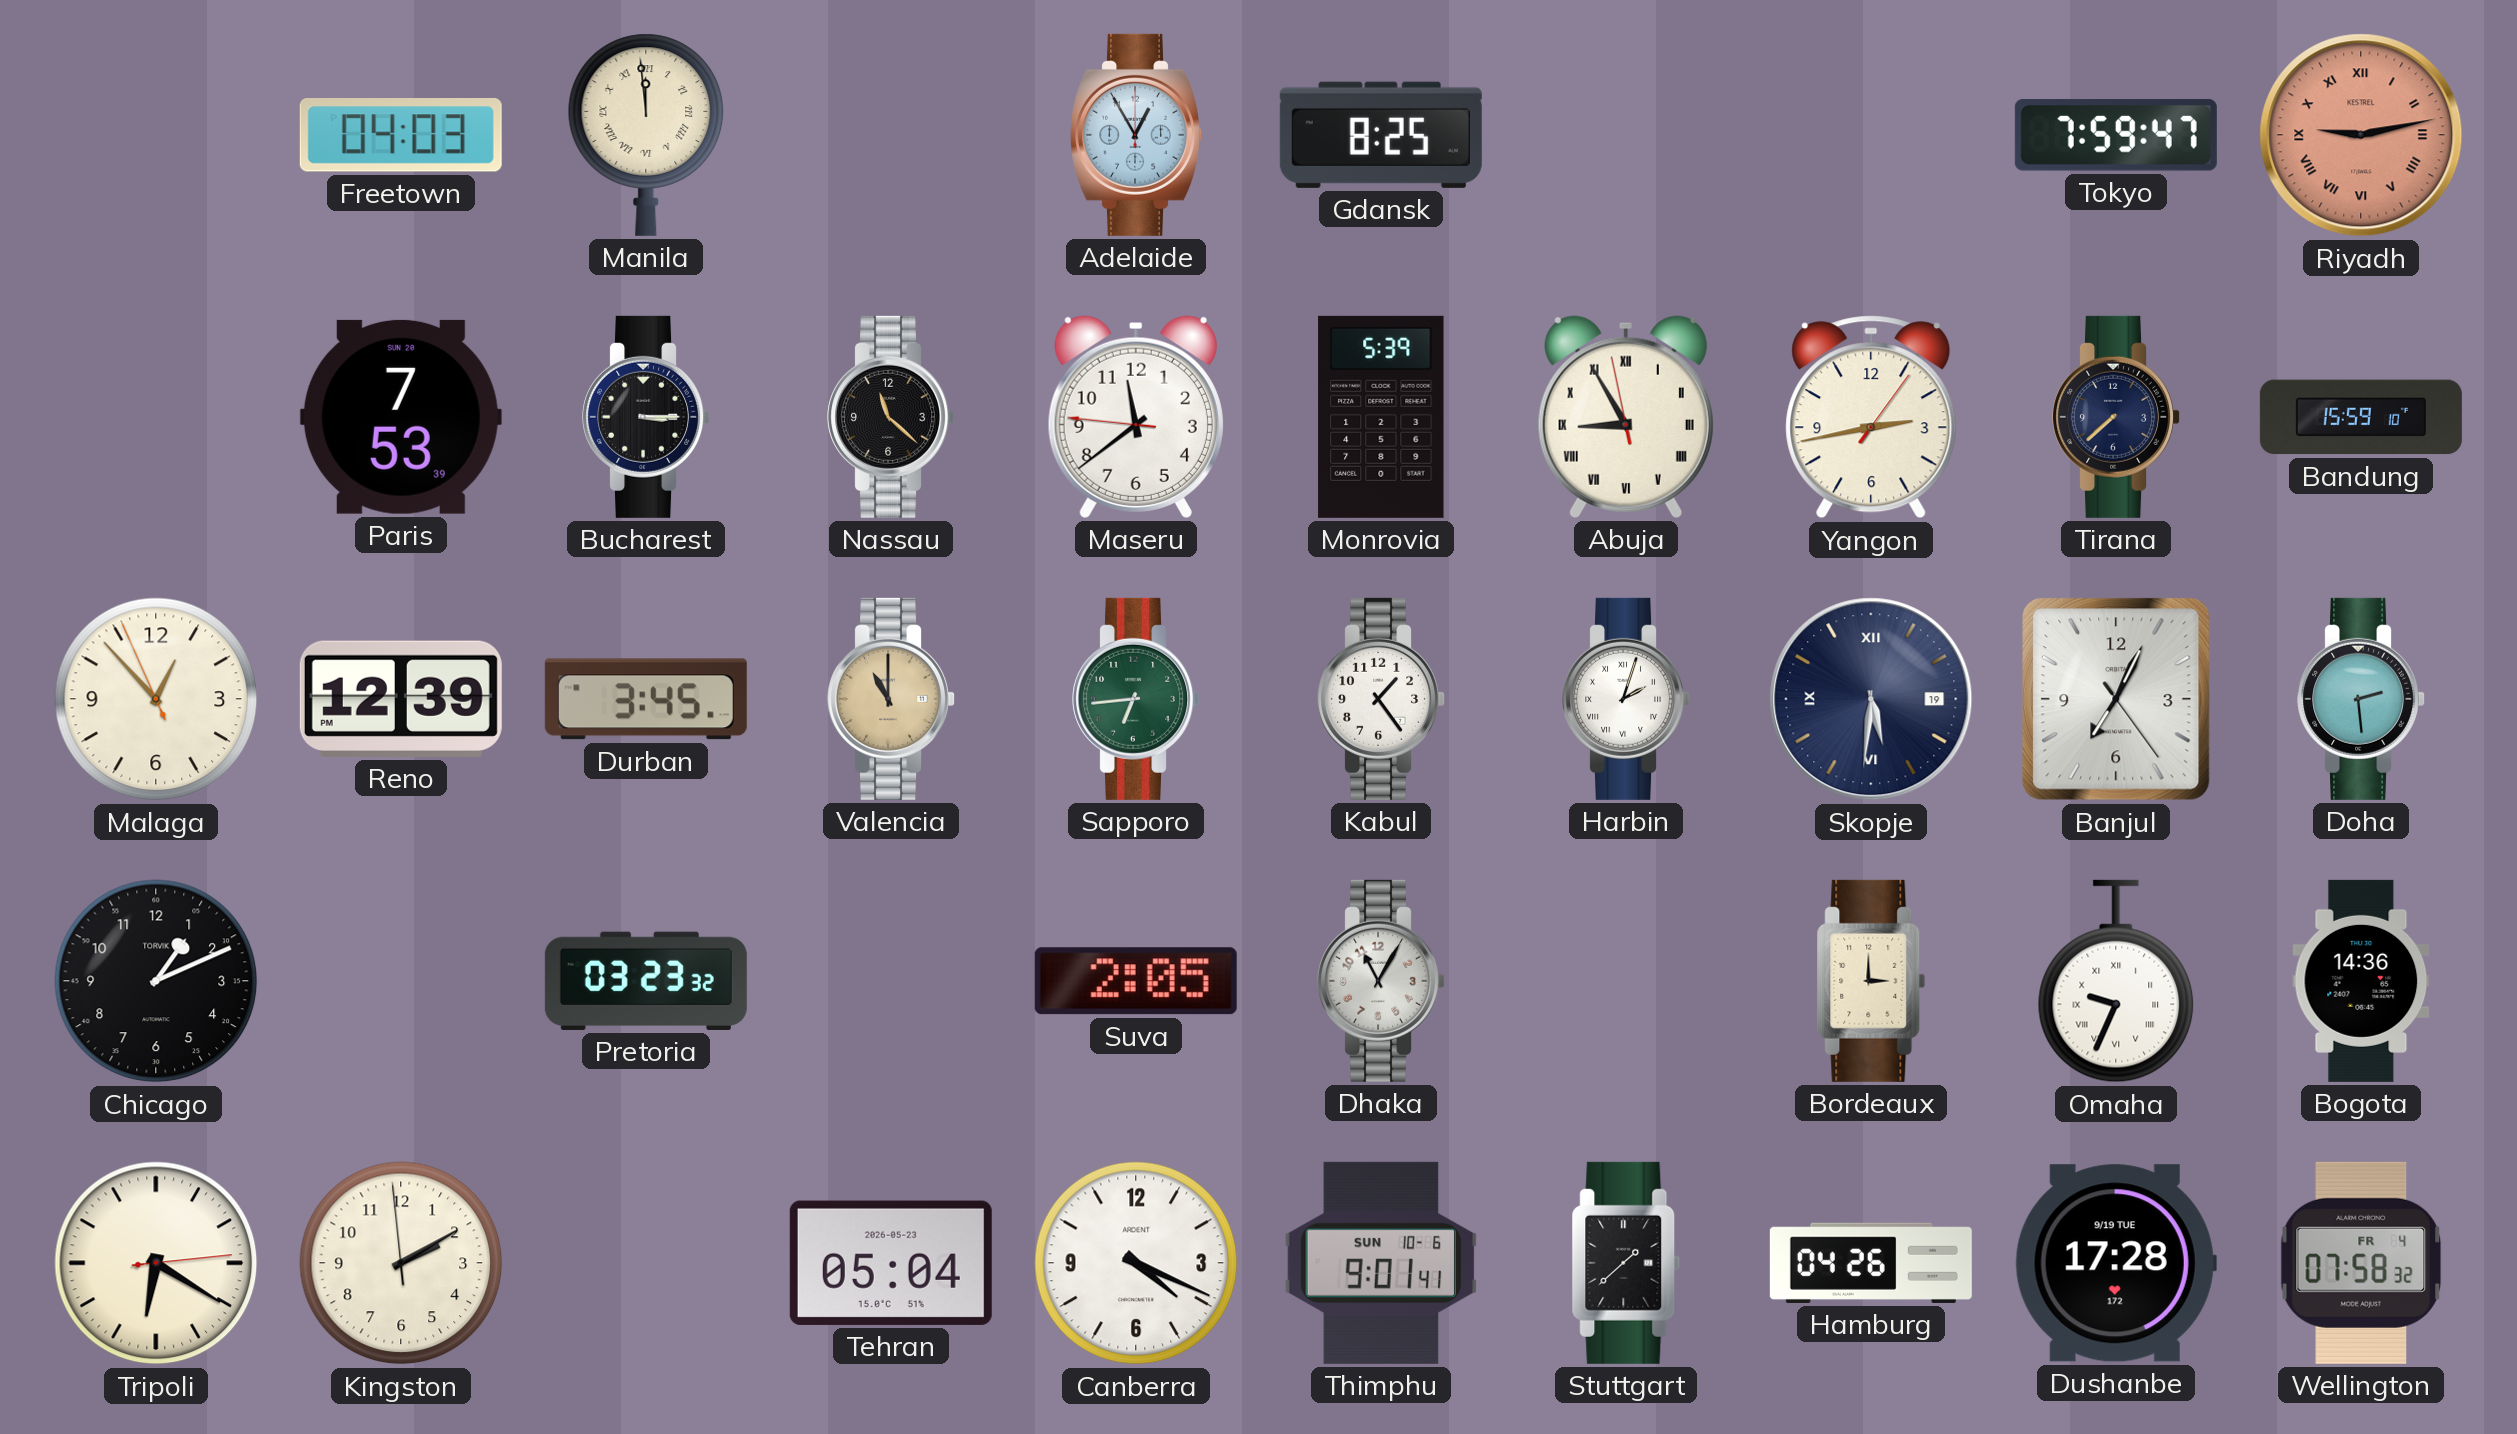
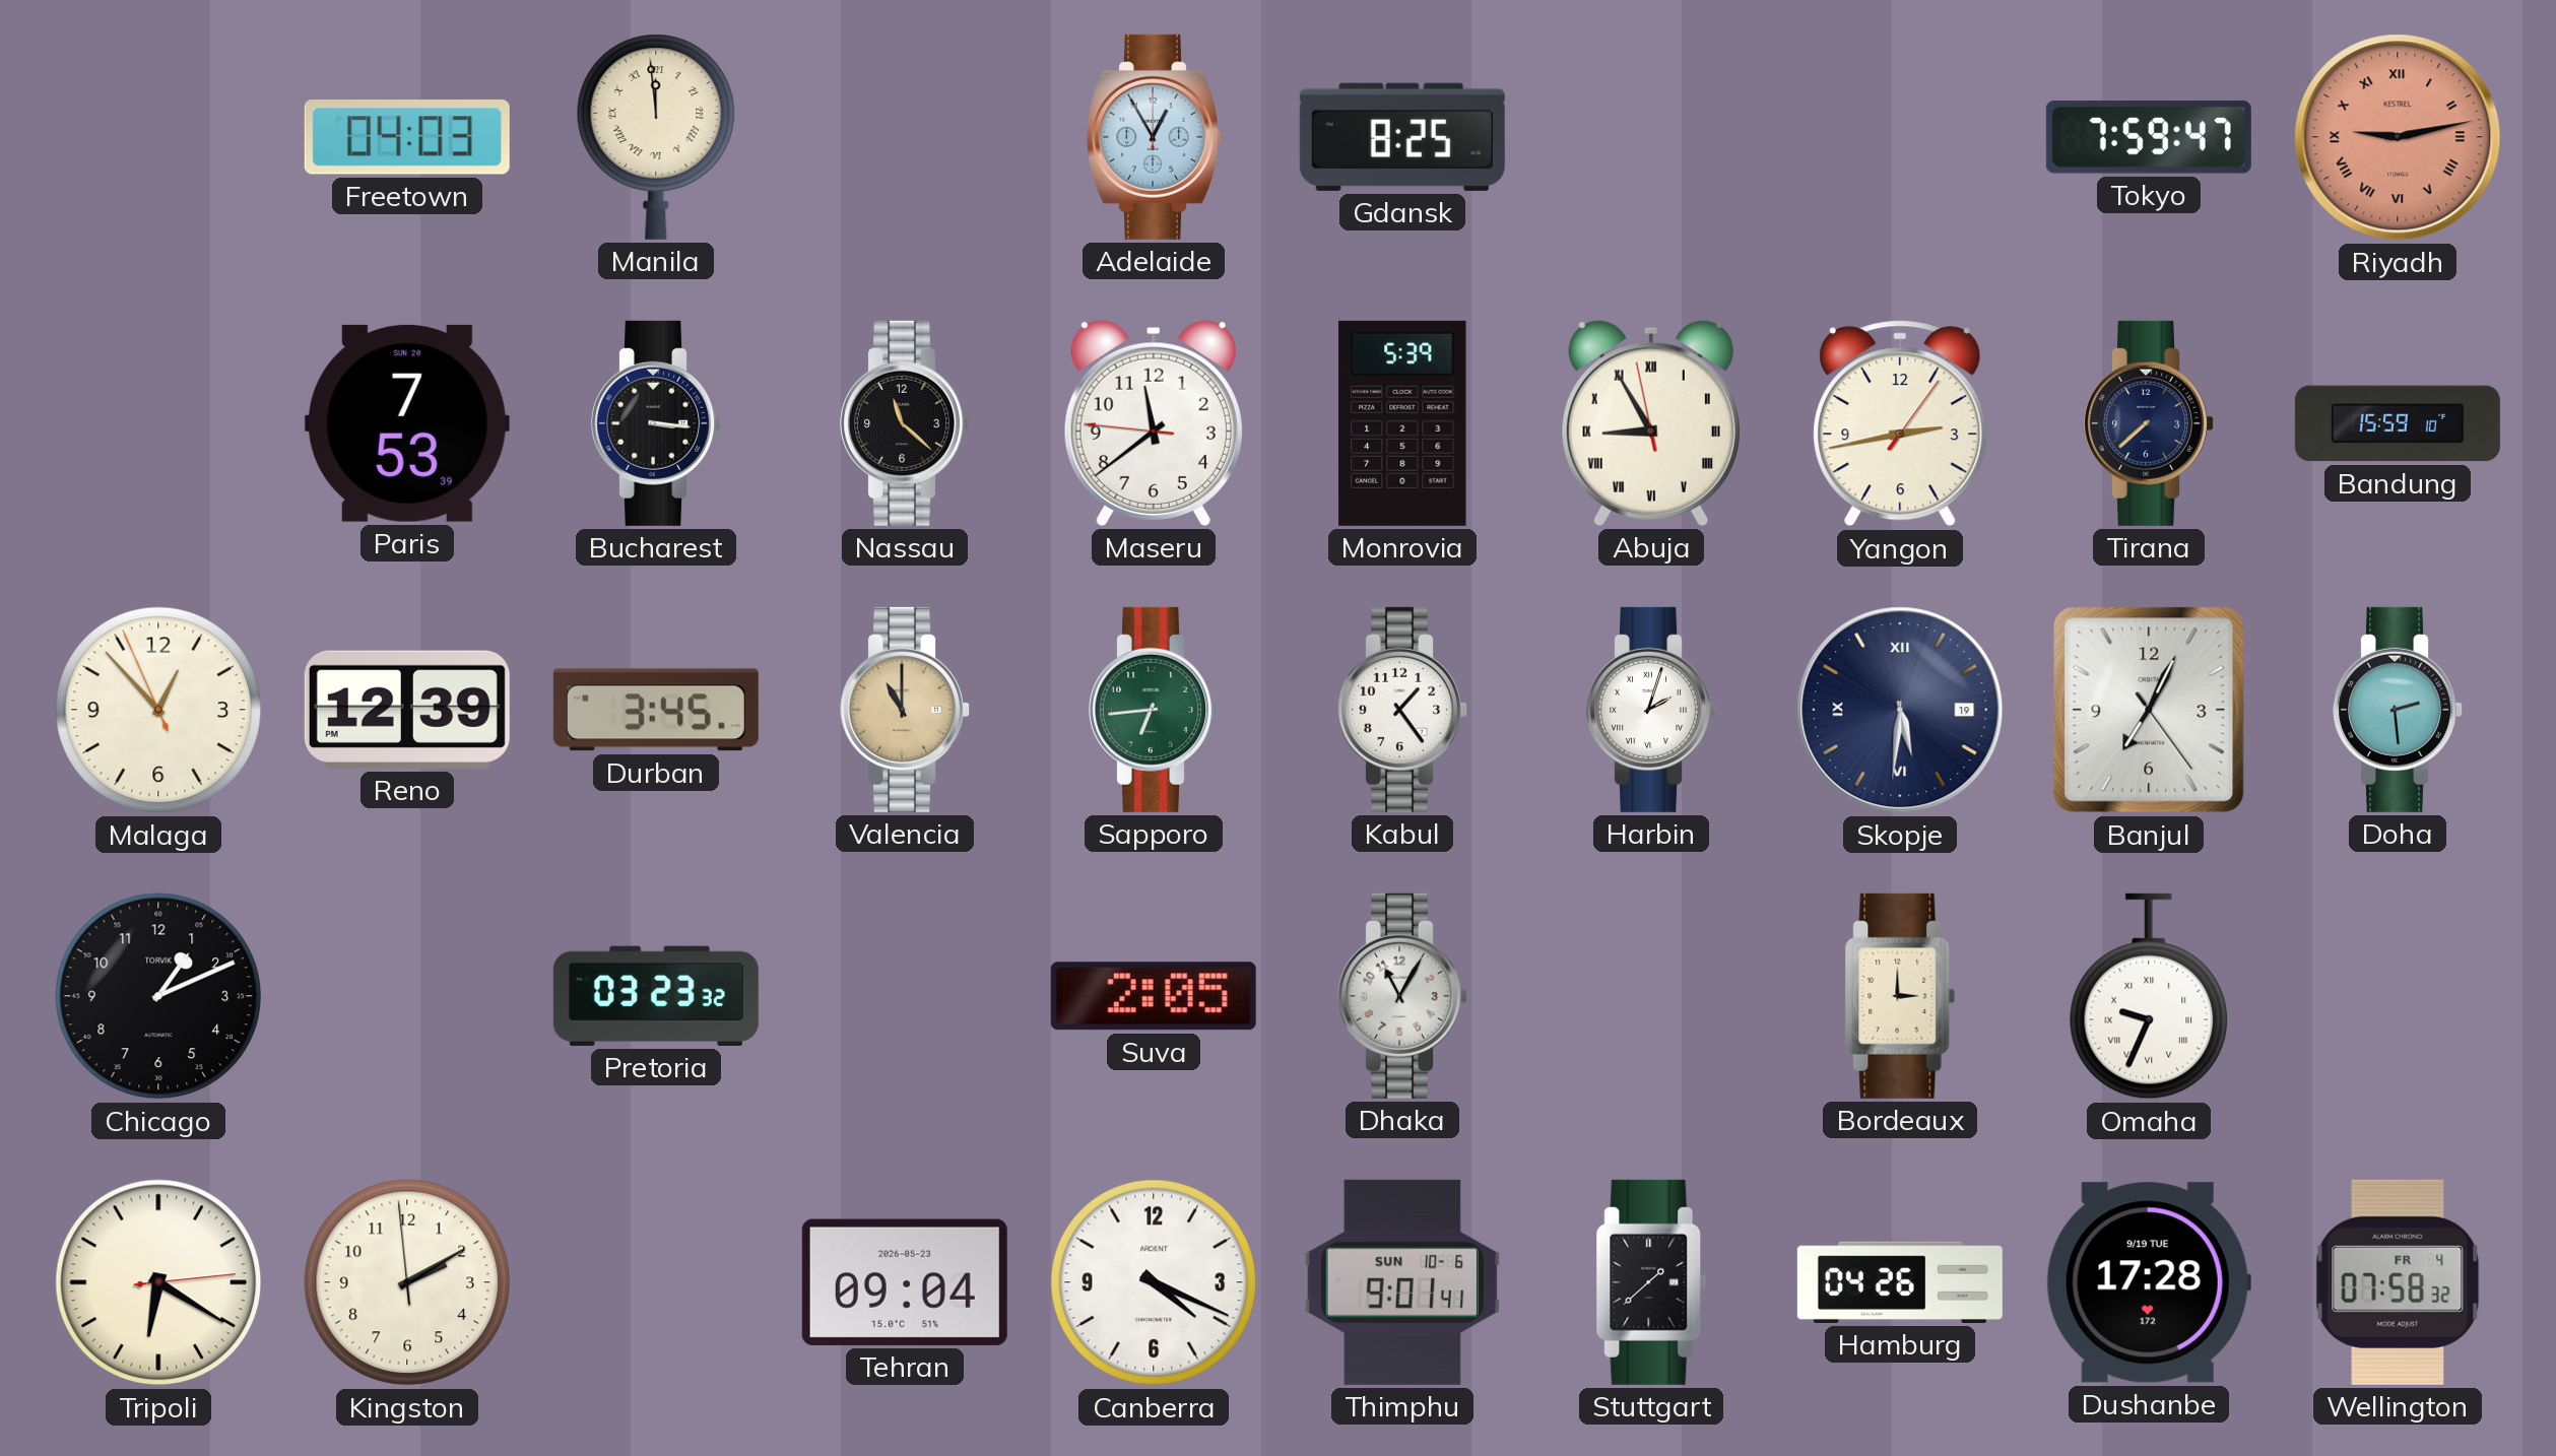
Bucharest: 3:15 -> 3:16 (657, 423)
Bogota: 14:36 -> none (2361, 981)
Tehran: 05:04 -> 09:04 (905, 1282)
